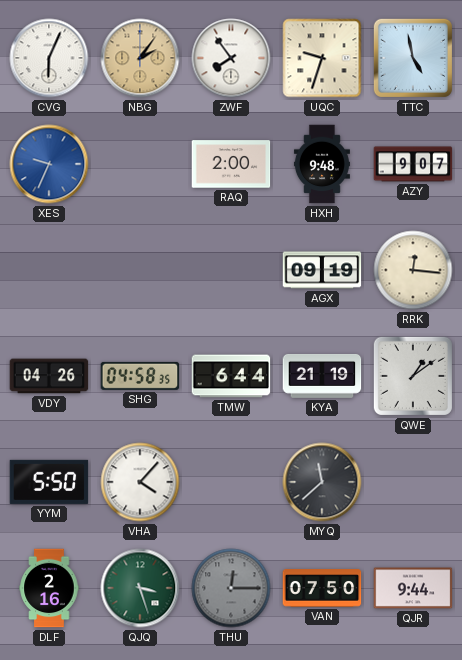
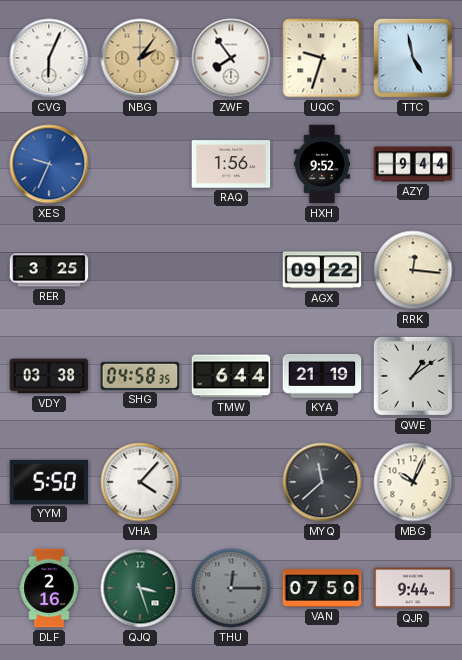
RAQ: 2:00 -> 1:56 (231, 164)
HXH: 9:48 -> 9:52 (322, 164)
AZY: 9:07 -> 9:44 (413, 164)
RER: none -> 3:25 (49, 270)
AGX: 09:19 -> 09:22 (322, 270)
VDY: 04:26 -> 03:38 (49, 376)
MBG: none -> 10:04 (413, 482)
